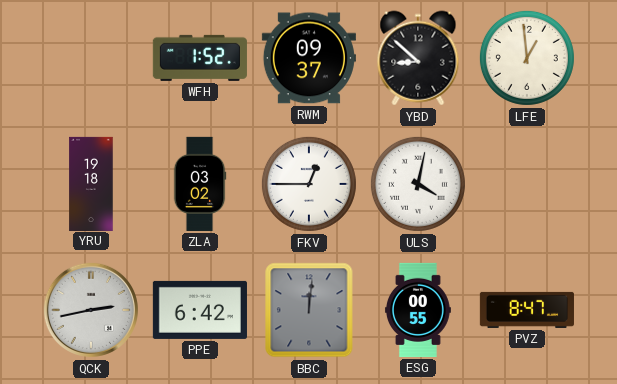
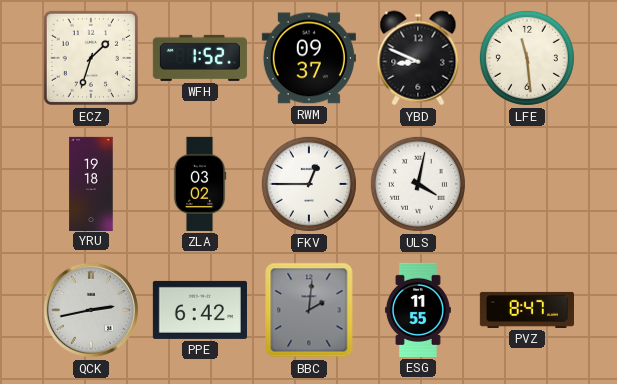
ECZ: none -> 1:33 (91, 58)
YBD: 8:52 -> 8:49 (418, 58)
LFE: 12:59 -> 11:29 (527, 58)
BBC: 12:01 -> 2:01 (309, 310)
ESG: 00:55 -> 11:55 (418, 310)
